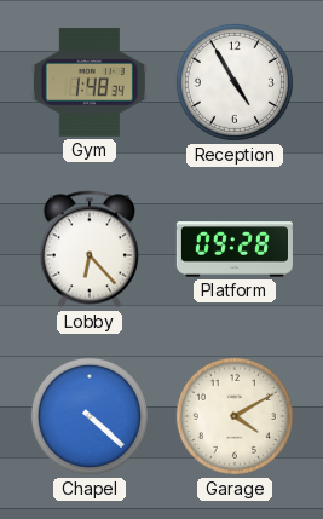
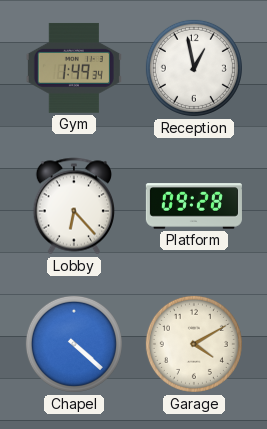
Gym: 1:48 -> 1:49 (74, 68)
Reception: 4:55 -> 12:58 (194, 68)
